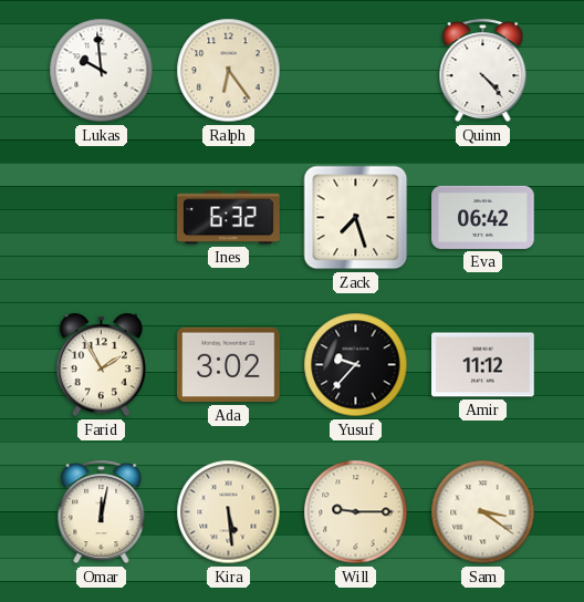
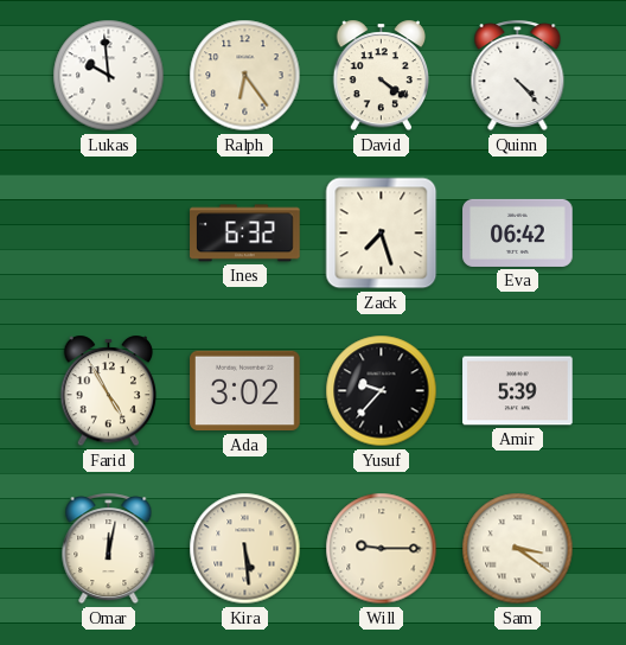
David: none -> 4:21 (382, 76)
Farid: 1:55 -> 4:55 (109, 391)
Amir: 11:12 -> 5:39 (518, 391)
